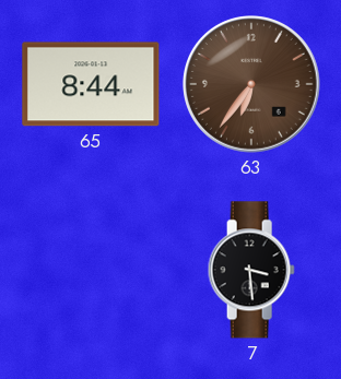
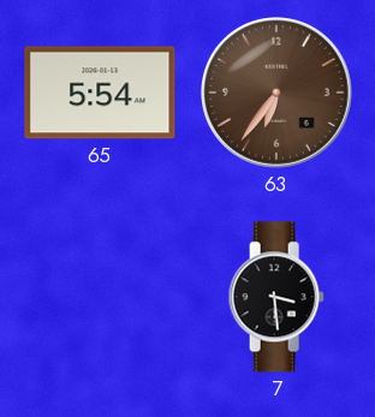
65: 8:44 -> 5:54 (100, 93)
